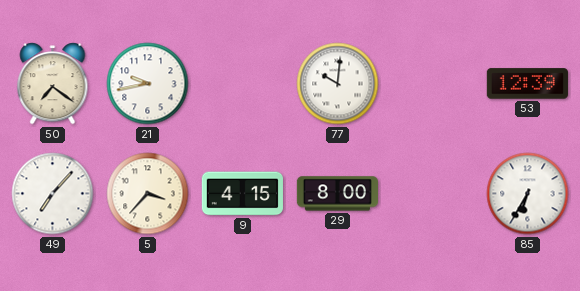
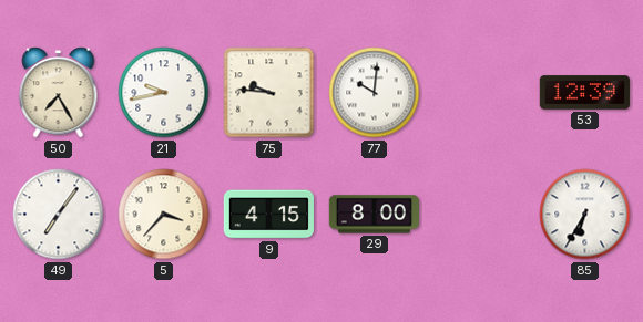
50: 7:21 -> 7:25 (59, 93)
75: none -> 9:46 (269, 93)
49: 7:07 -> 7:06 (59, 215)
